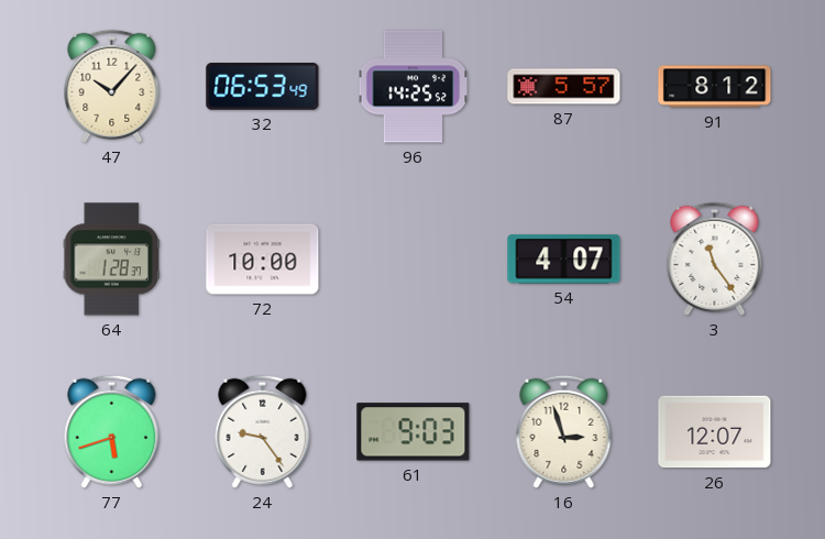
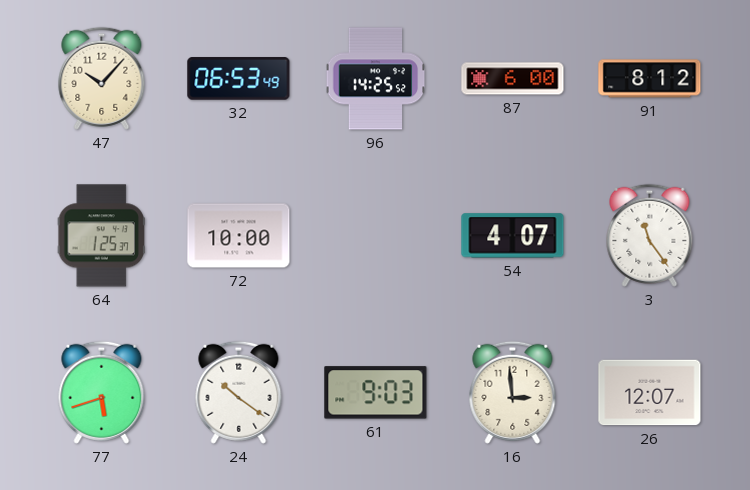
87: 5:57 -> 6:00 (513, 79)
64: 1:28 -> 1:25 (101, 236)
24: 9:24 -> 10:21 (239, 392)
16: 2:57 -> 2:59 (513, 392)
